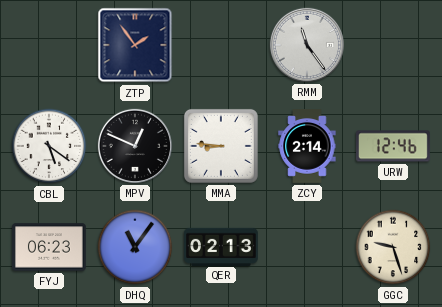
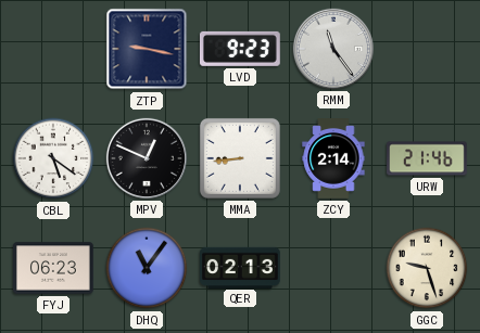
ZTP: 1:54 -> 9:17 (147, 49)
LVD: none -> 9:23 (240, 49)
MMA: 8:46 -> 8:44 (240, 158)
URW: 12:46 -> 21:46 (428, 158)
